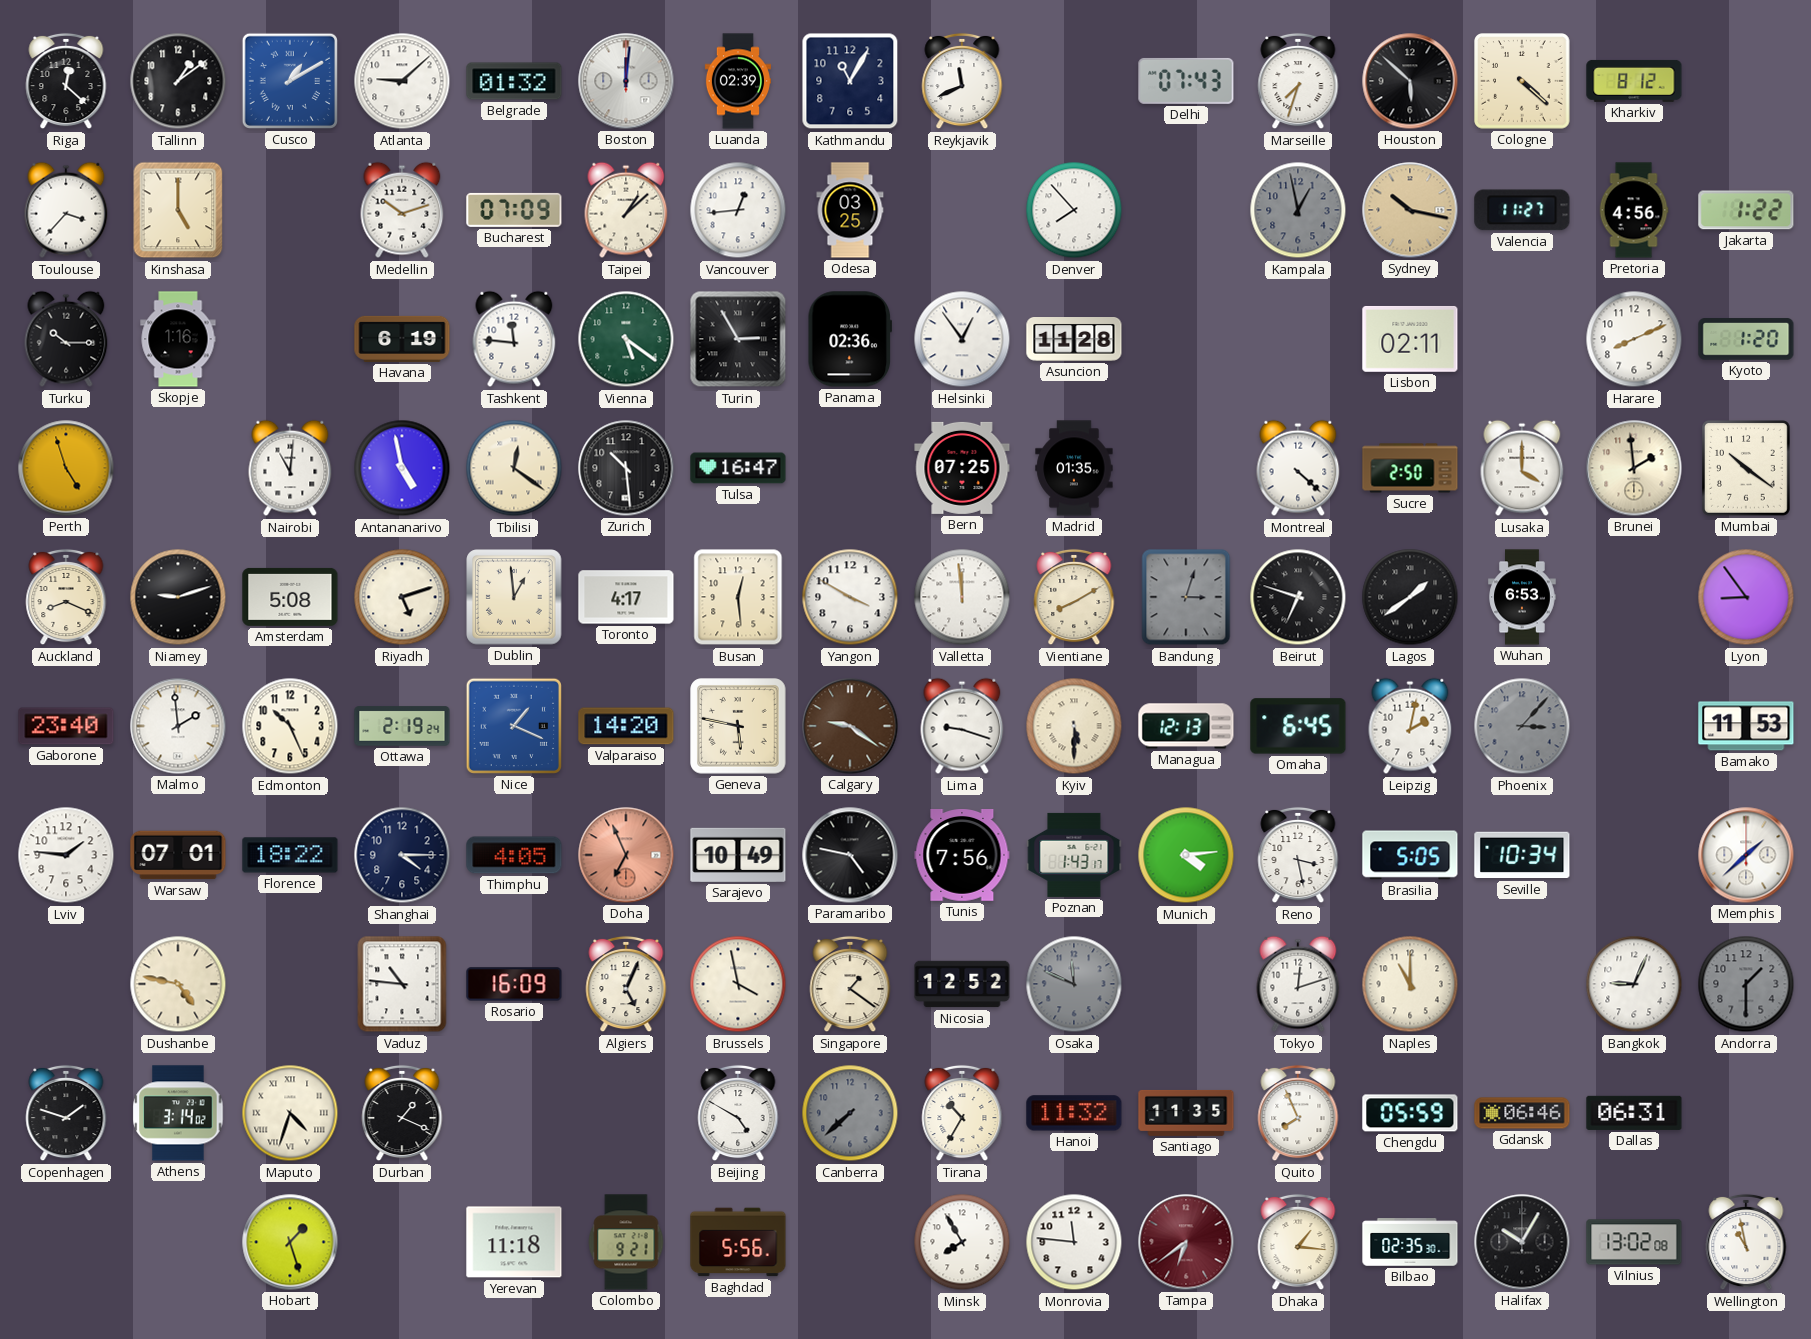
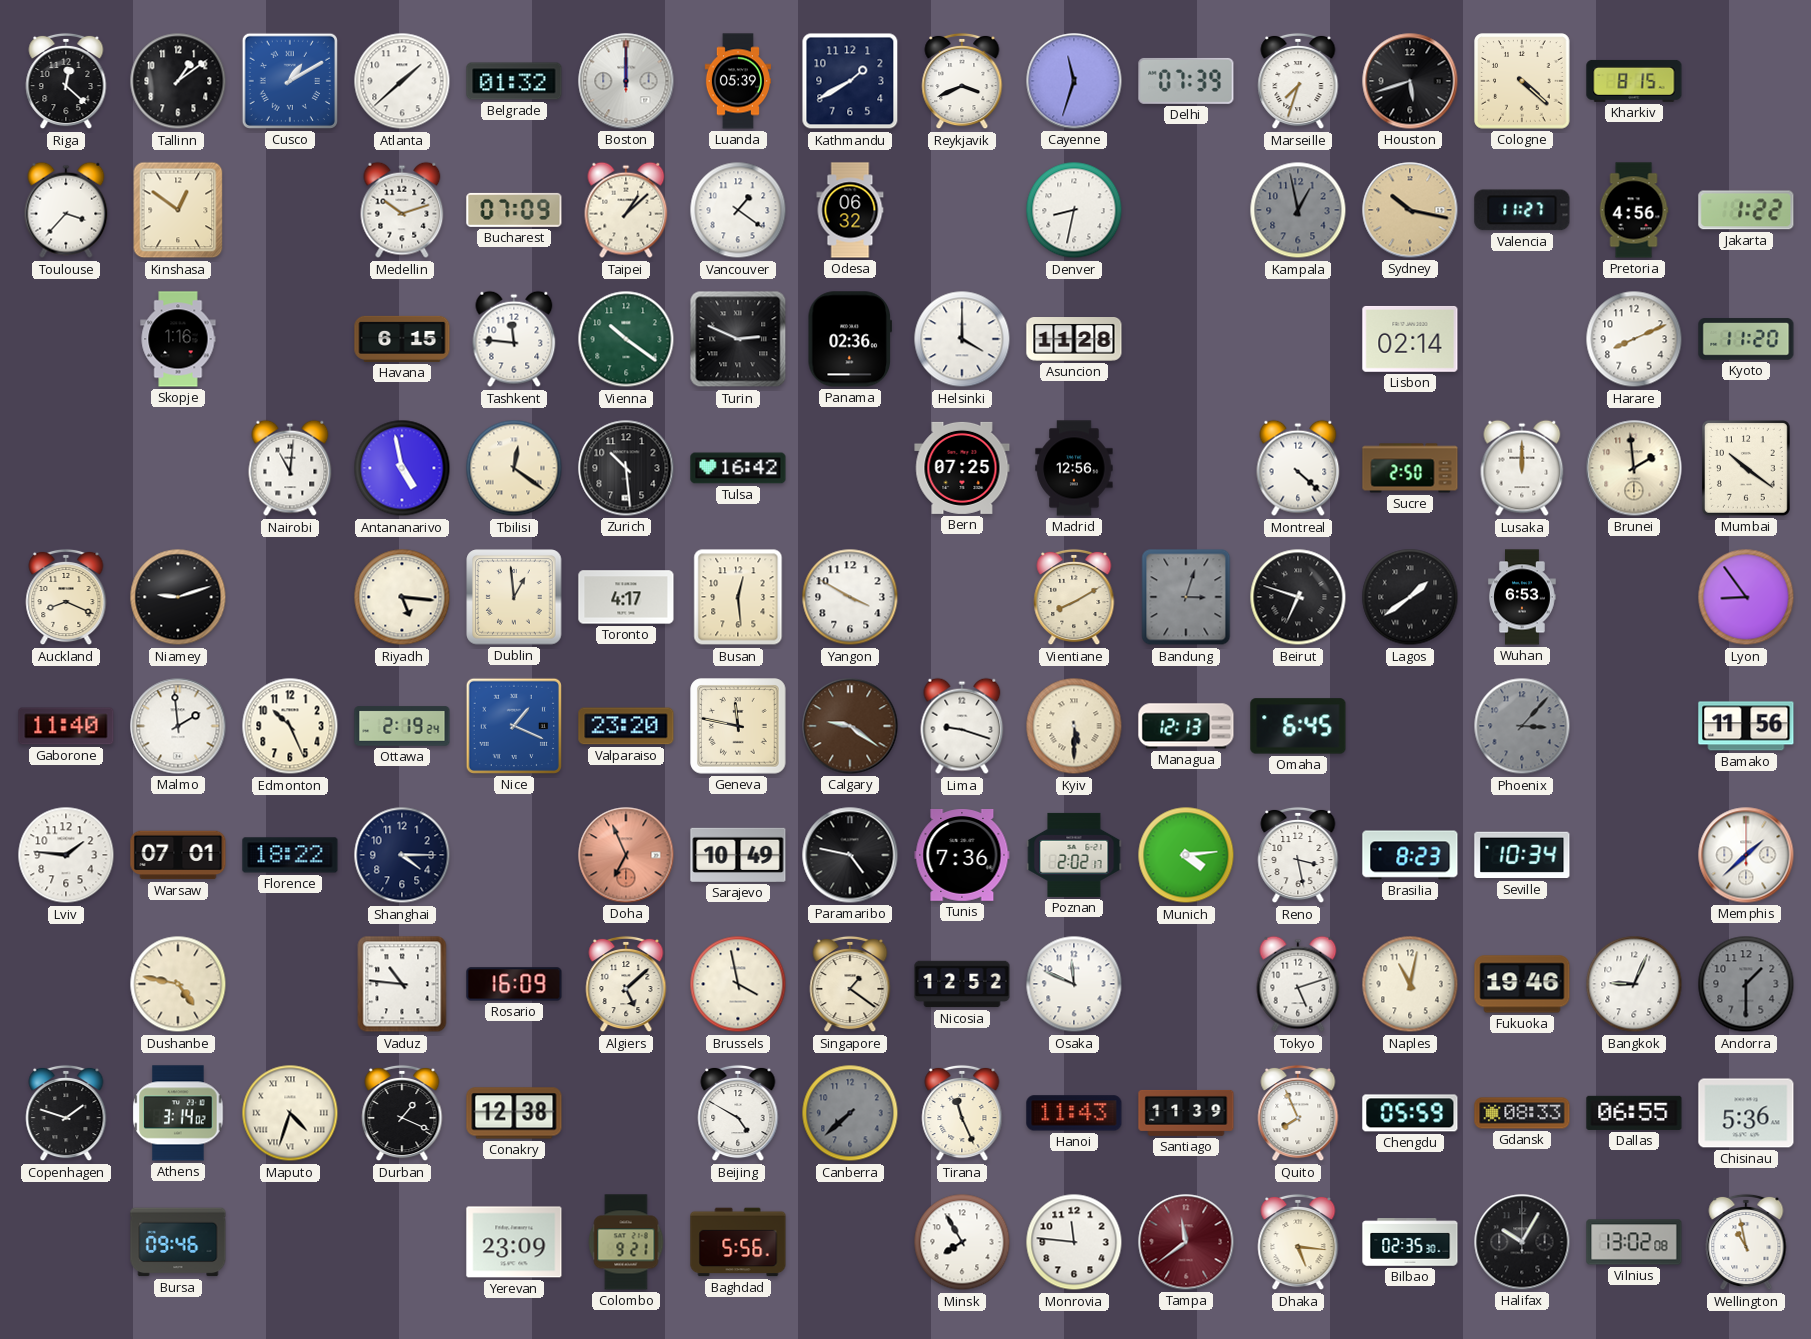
Atlanta: 9:08 -> 1:38 (402, 81)
Boston: 12:01 -> 12:00 (626, 81)
Luanda: 02:39 -> 05:39 (737, 81)
Kathmandu: 11:05 -> 1:40 (850, 81)
Reykjavik: 11:41 -> 3:41 (962, 81)
Cayenne: none -> 11:33 (1074, 81)
Delhi: 07:43 -> 07:39 (1186, 81)
Houston: 5:52 -> 5:42 (1410, 81)
Kharkiv: 8:12 -> 8:15 (1634, 81)
Kinshasa: 5:00 -> 12:51 (178, 210)
Vancouver: 12:44 -> 1:21 (738, 210)
Odesa: 03:25 -> 06:32 (850, 210)
Denver: 7:53 -> 8:32 (1074, 210)
Turku: 10:15 -> none (66, 339)
Havana: 6:19 -> 6:15 (402, 339)
Vienna: 5:21 -> 10:21 (626, 339)
Turin: 2:55 -> 2:49 (738, 339)
Helsinki: 12:54 -> 4:00 (962, 339)
Lisbon: 02:11 -> 02:14 (1410, 339)
Kyoto: 1:20 -> 11:20 (1746, 339)
Perth: 4:57 -> none (66, 468)
Tulsa: 16:47 -> 16:42 (738, 468)
Madrid: 01:35 -> 12:56 (1074, 468)
Lusaka: 4:00 -> 12:00 (1522, 468)
Amsterdam: 5:08 -> none (290, 597)
Riyadh: 5:12 -> 5:16 (402, 597)
Valletta: 11:59 -> none (962, 597)
Gaborone: 23:40 -> 11:40 (66, 726)
Valparaiso: 14:20 -> 23:20 (626, 726)
Geneva: 5:47 -> 11:47 (738, 726)
Leipzig: 2:02 -> none (1410, 726)
Bamako: 11:53 -> 11:56 (1746, 726)
Thimphu: 4:05 -> none (514, 855)
Tunis: 7:56 -> 7:36 (962, 856)
Poznan: 1:43 -> 2:02 (1074, 855)
Brasilia: 5:05 -> 8:23 (1410, 855)
Algiers: 5:04 -> 5:08 (626, 984)
Osaka dial: grey -> white (1074, 984)
Tokyo: 12:12 -> 5:12 (1298, 984)
Naples: 11:00 -> 11:02 (1410, 984)
Fukuoka: none -> 19:46 (1522, 984)
Conakry: none -> 12:38 (514, 1113)
Tirana: 10:35 -> 11:26 (962, 1113)
Hanoi: 11:32 -> 11:43 (1074, 1113)
Santiago: 11:35 -> 11:39 (1186, 1113)
Gdansk: 06:46 -> 08:33 (1522, 1113)
Dallas: 06:31 -> 06:55 (1634, 1113)
Chisinau: none -> 5:36 (1746, 1113)
Bursa: none -> 09:46 (178, 1242)
Hobart: 1:27 -> none (290, 1242)
Yerevan: 11:18 -> 23:09 (514, 1242)
Tampa: 6:39 -> 11:39 (1186, 1242)
Dhaka: 1:16 -> 5:16 (1298, 1242)
